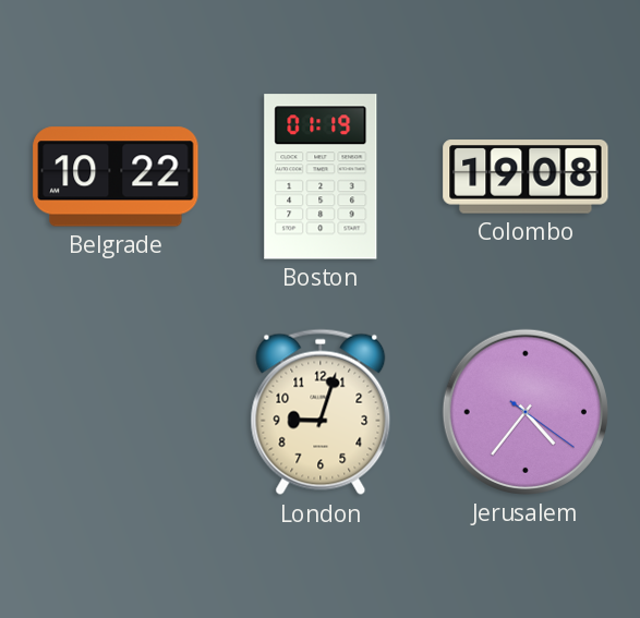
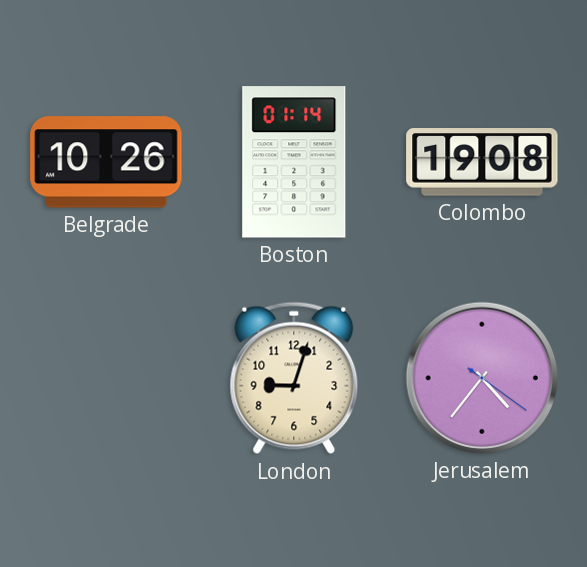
Belgrade: 10:22 -> 10:26 (106, 162)
Boston: 01:19 -> 01:14 (294, 162)
